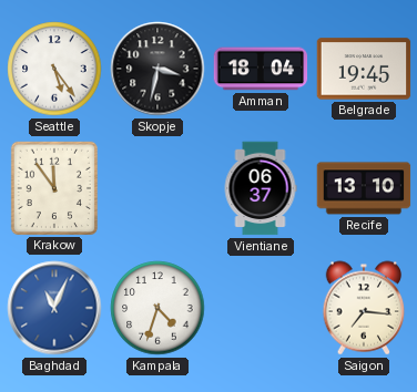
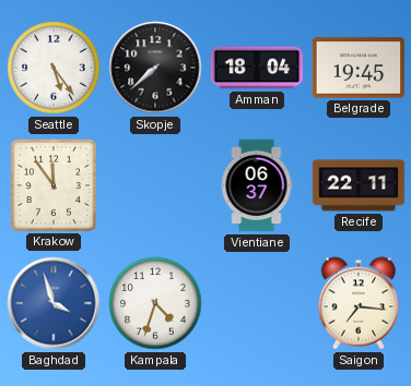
Skopje: 3:32 -> 7:38 (155, 68)
Recife: 13:10 -> 22:11 (359, 185)
Baghdad: 11:04 -> 3:57 (54, 303)
